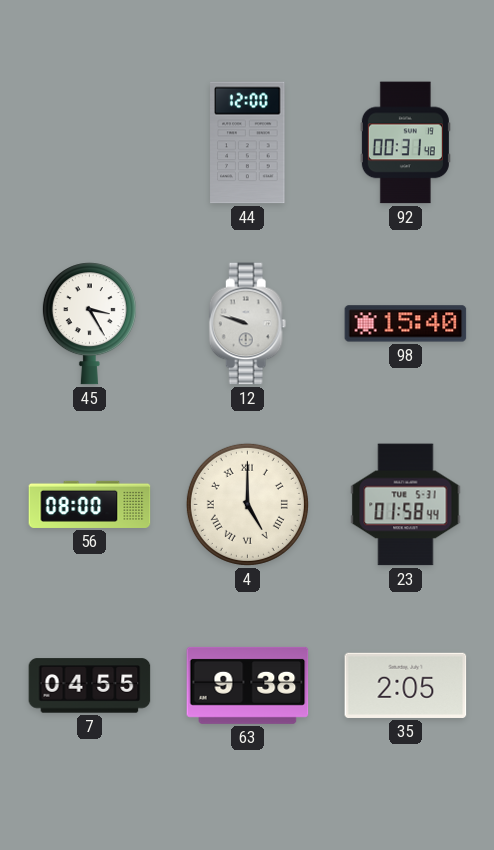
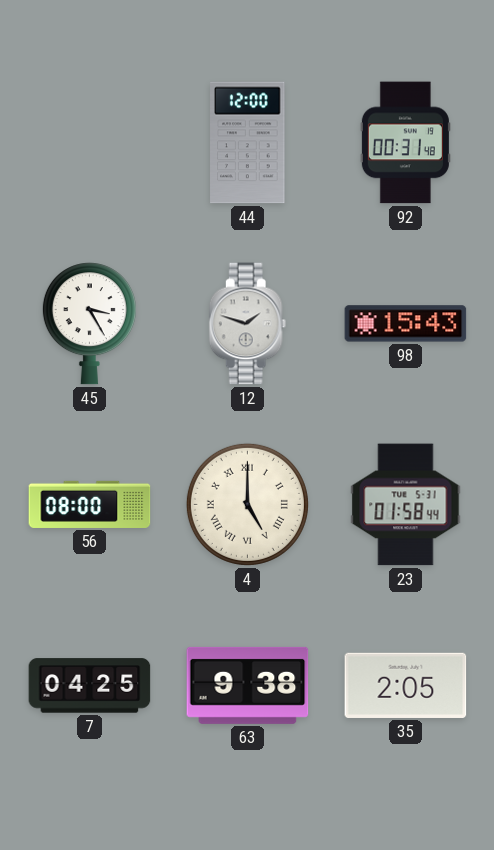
12: 9:48 -> 1:48 (248, 324)
98: 15:40 -> 15:43 (406, 324)
7: 04:55 -> 04:25 (90, 686)
